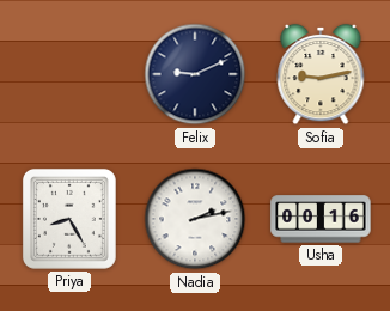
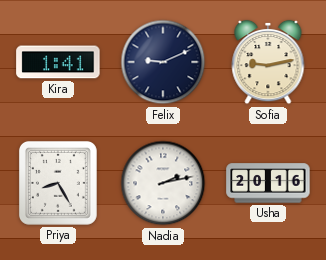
Kira: none -> 1:41 (58, 62)
Usha: 00:16 -> 20:16 (268, 183)
